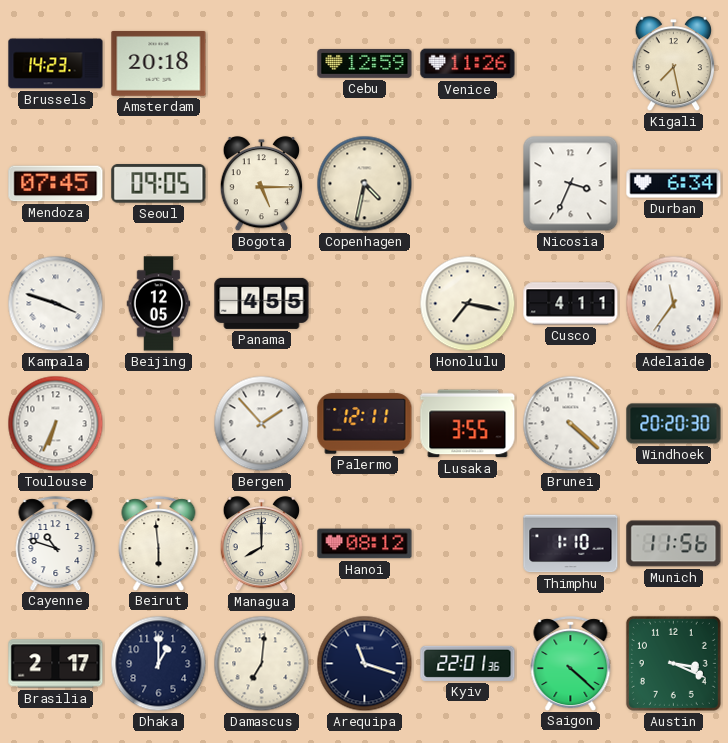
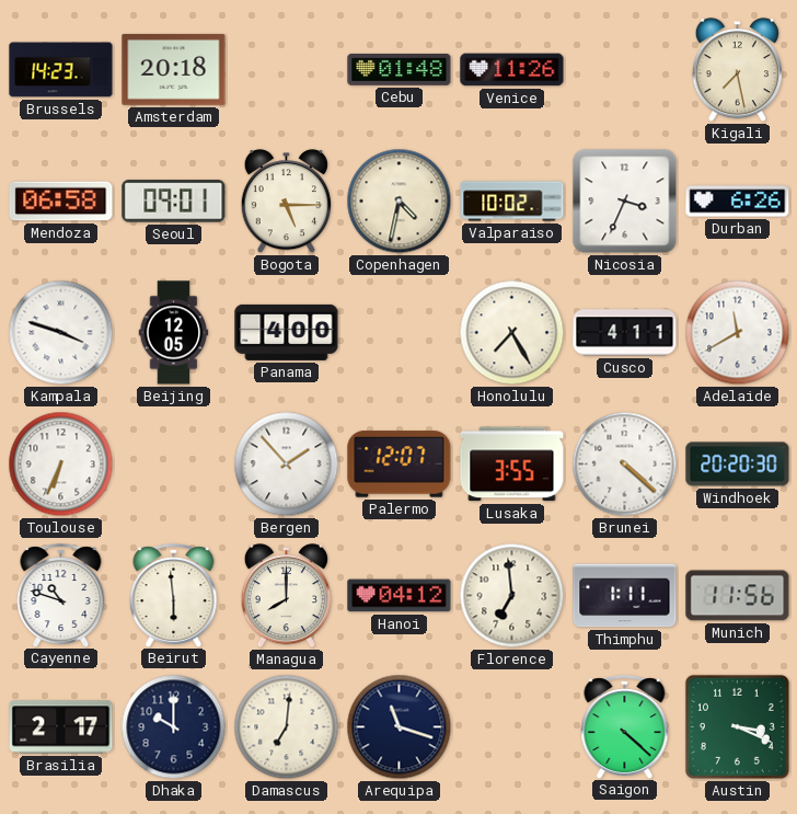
Cebu: 12:59 -> 01:48 (400, 69)
Mendoza: 07:45 -> 06:58 (61, 202)
Seoul: 09:05 -> 09:01 (174, 202)
Valparaiso: none -> 10:02 (512, 202)
Durban: 6:34 -> 6:26 (738, 202)
Panama: 4:55 -> 4:00 (287, 332)
Honolulu: 7:17 -> 7:25 (512, 333)
Adelaide: 11:36 -> 11:40 (738, 333)
Palermo: 12:11 -> 12:07 (400, 465)
Hanoi: 08:12 -> 04:12 (400, 596)
Florence: none -> 6:59 (512, 596)
Thimphu: 1:10 -> 1:11 (625, 596)
Dhaka: 1:00 -> 10:00 (174, 727)
Kyiv: 22:01 -> none (468, 663)
